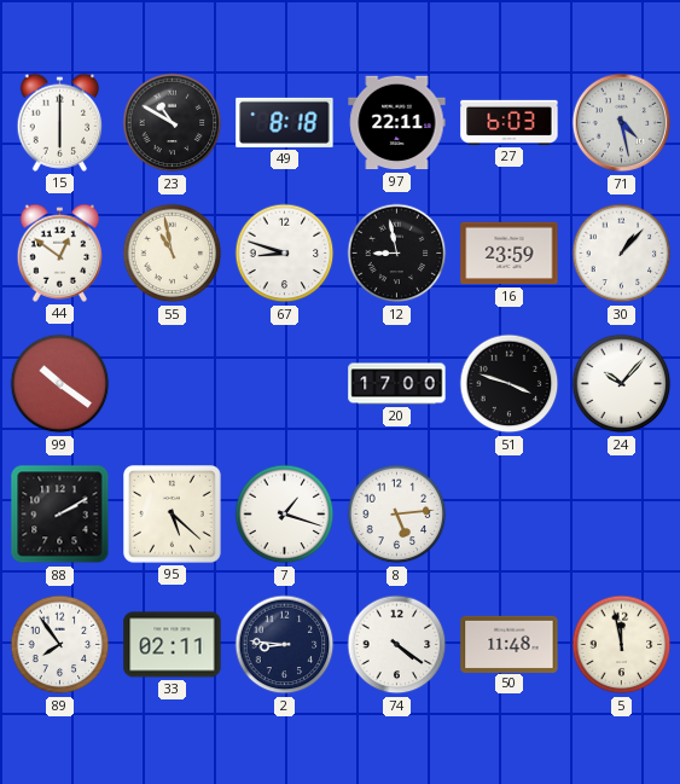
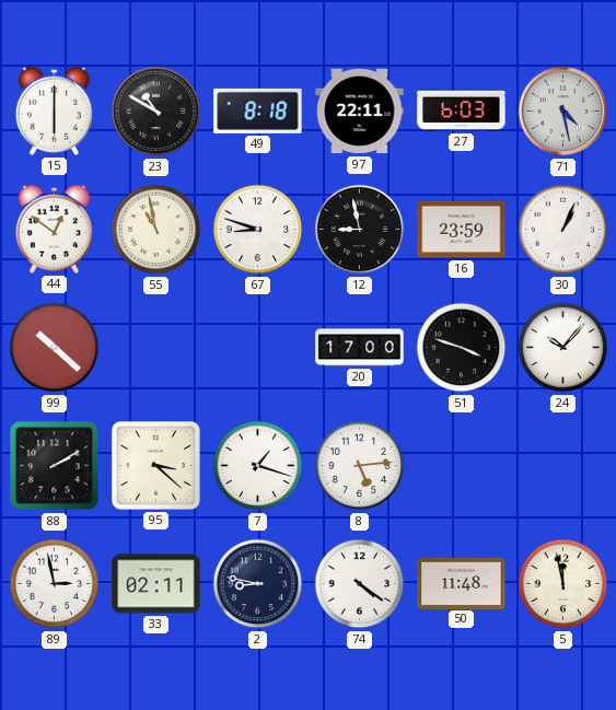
30: 1:07 -> 1:04 (563, 230)
99: 10:21 -> 10:22 (55, 348)
95: 5:22 -> 3:22 (156, 466)
89: 7:54 -> 2:58 (55, 584)
2: 8:46 -> 8:47 (258, 584)
